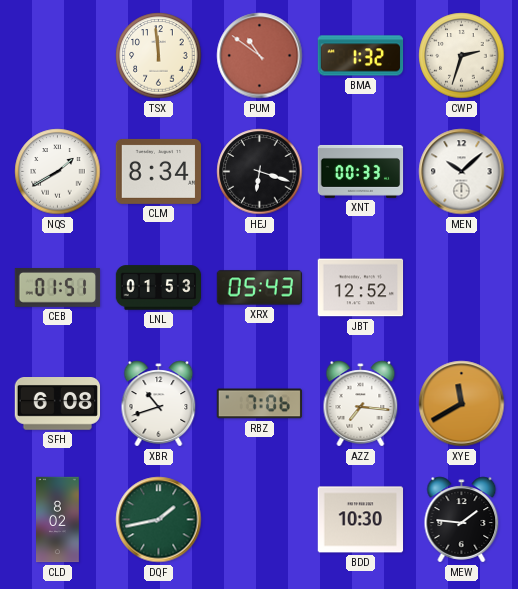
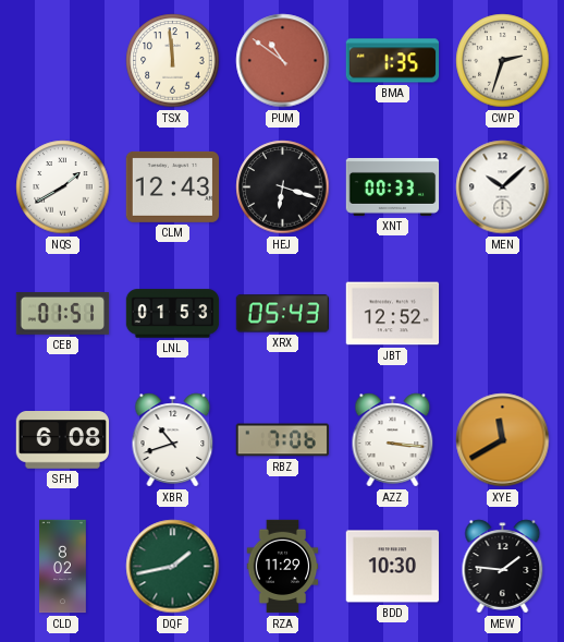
BMA: 1:32 -> 1:35 (393, 61)
CLM: 8:34 -> 12:43 (173, 186)
AZZ: 7:16 -> 3:16 (393, 440)
RZA: none -> 11:29 (283, 567)
